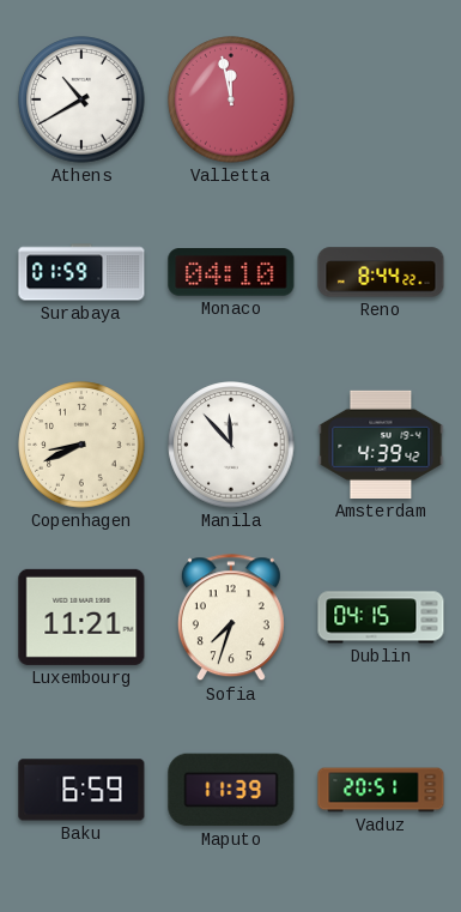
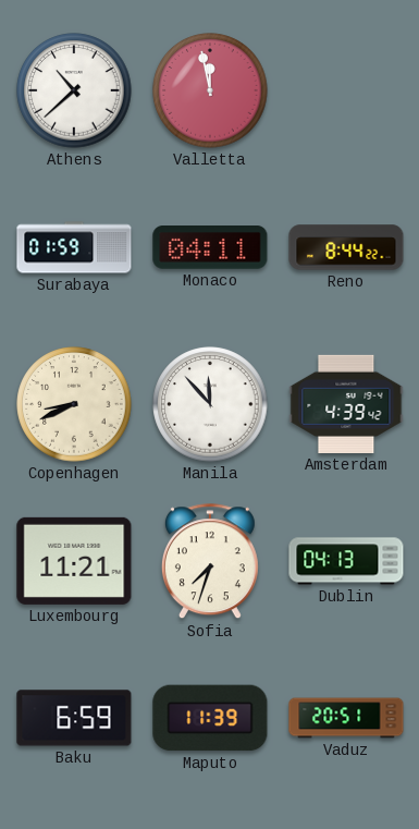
Athens: 10:40 -> 10:38 (74, 90)
Monaco: 04:10 -> 04:11 (210, 248)
Dublin: 04:15 -> 04:13 (346, 561)
